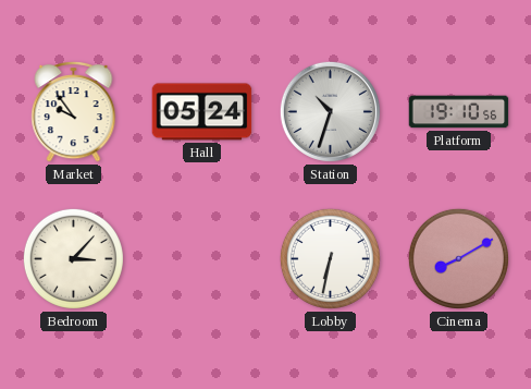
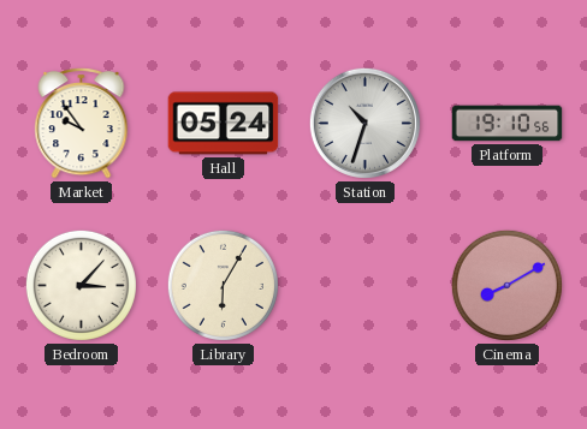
Library: none -> 6:05 (223, 285)
Lobby: 6:32 -> none (330, 258)
